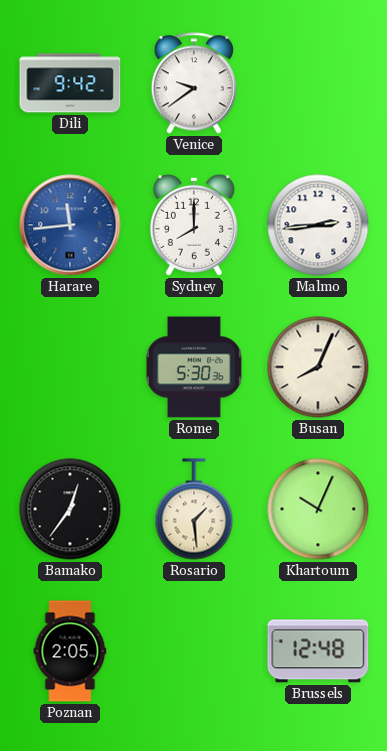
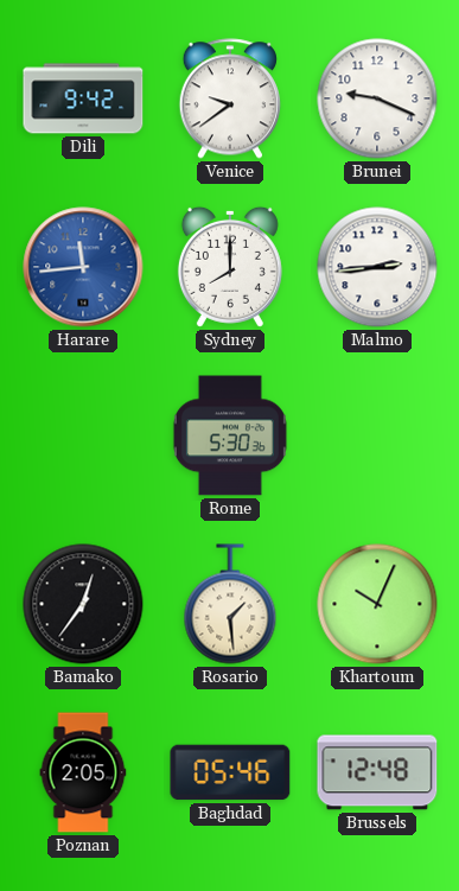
Brunei: none -> 9:19 (377, 98)
Busan: 8:04 -> none (318, 367)
Baghdad: none -> 05:46 (230, 772)
